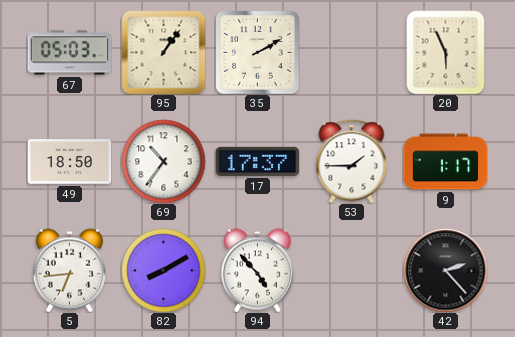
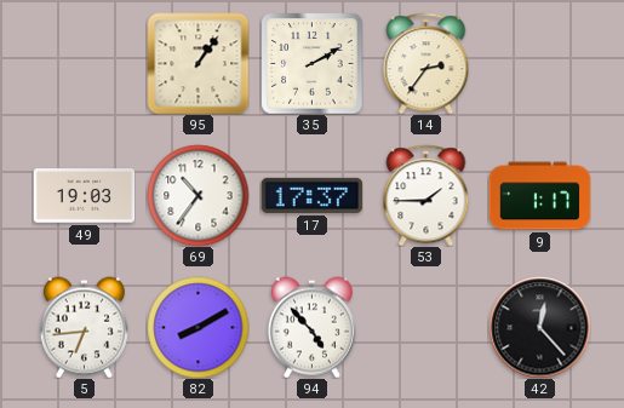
67: 05:03 -> none (69, 53)
14: none -> 2:36 (427, 63)
20: 5:56 -> none (446, 52)
49: 18:50 -> 19:03 (84, 196)
42: 2:23 -> 12:23 (539, 327)
